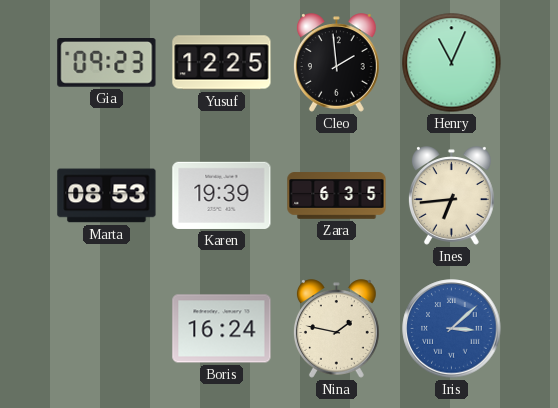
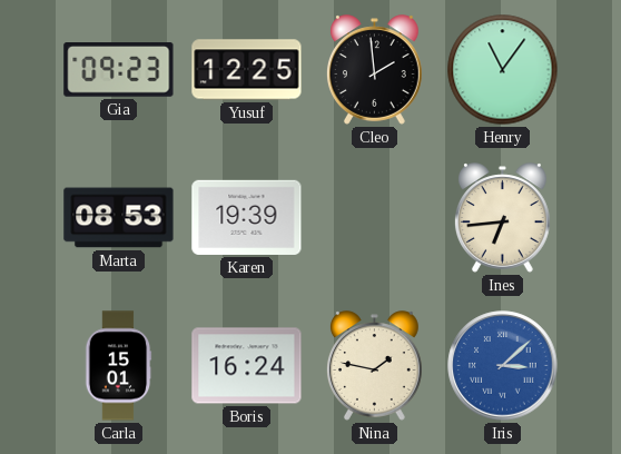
Henry: 11:04 -> 11:06 (503, 70)
Zara: 6:35 -> none (337, 196)
Carla: none -> 15:01 (118, 366)
